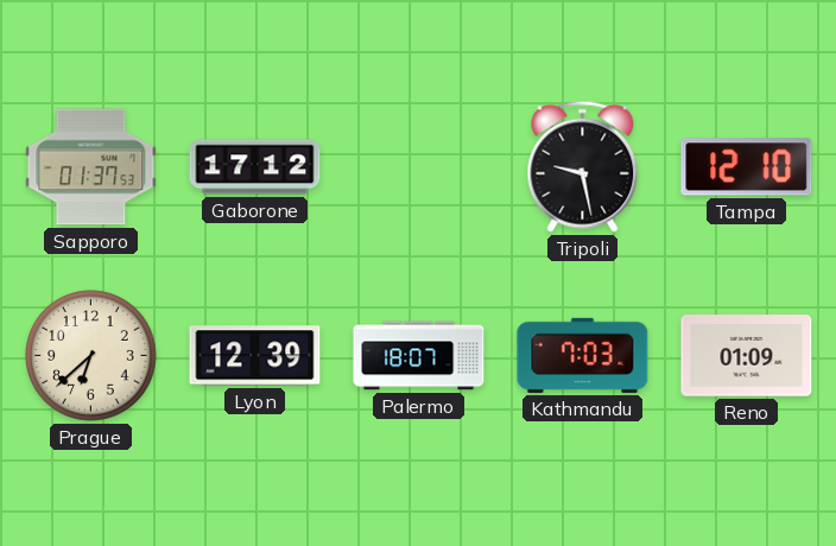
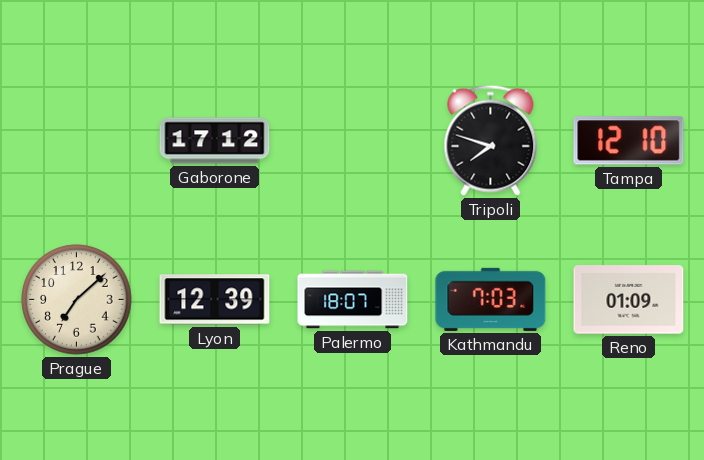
Sapporo: 01:37 -> none (91, 167)
Tripoli: 9:28 -> 7:48 (491, 140)
Prague: 6:38 -> 7:08 (77, 300)
